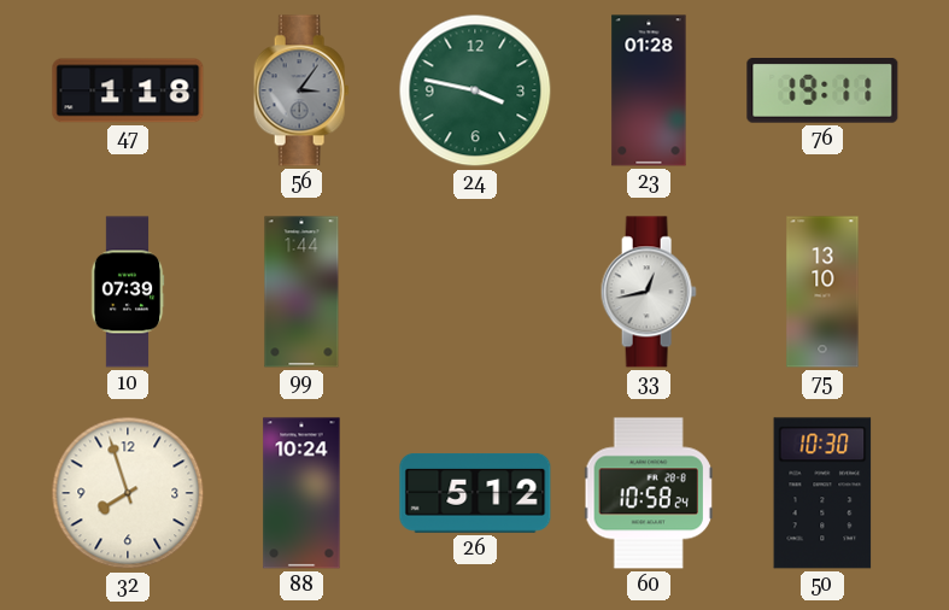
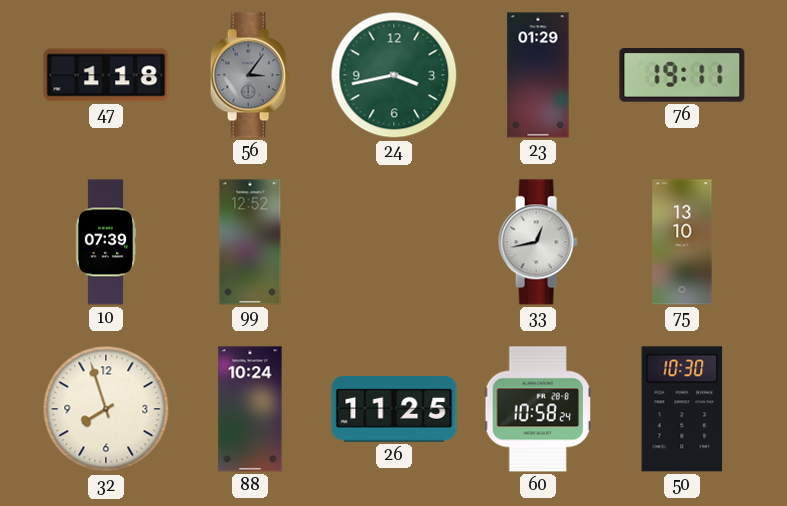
24: 3:47 -> 3:43 (394, 75)
23: 01:28 -> 01:29 (538, 75)
99: 1:44 -> 12:52 (250, 242)
26: 5:12 -> 11:25 (394, 409)
